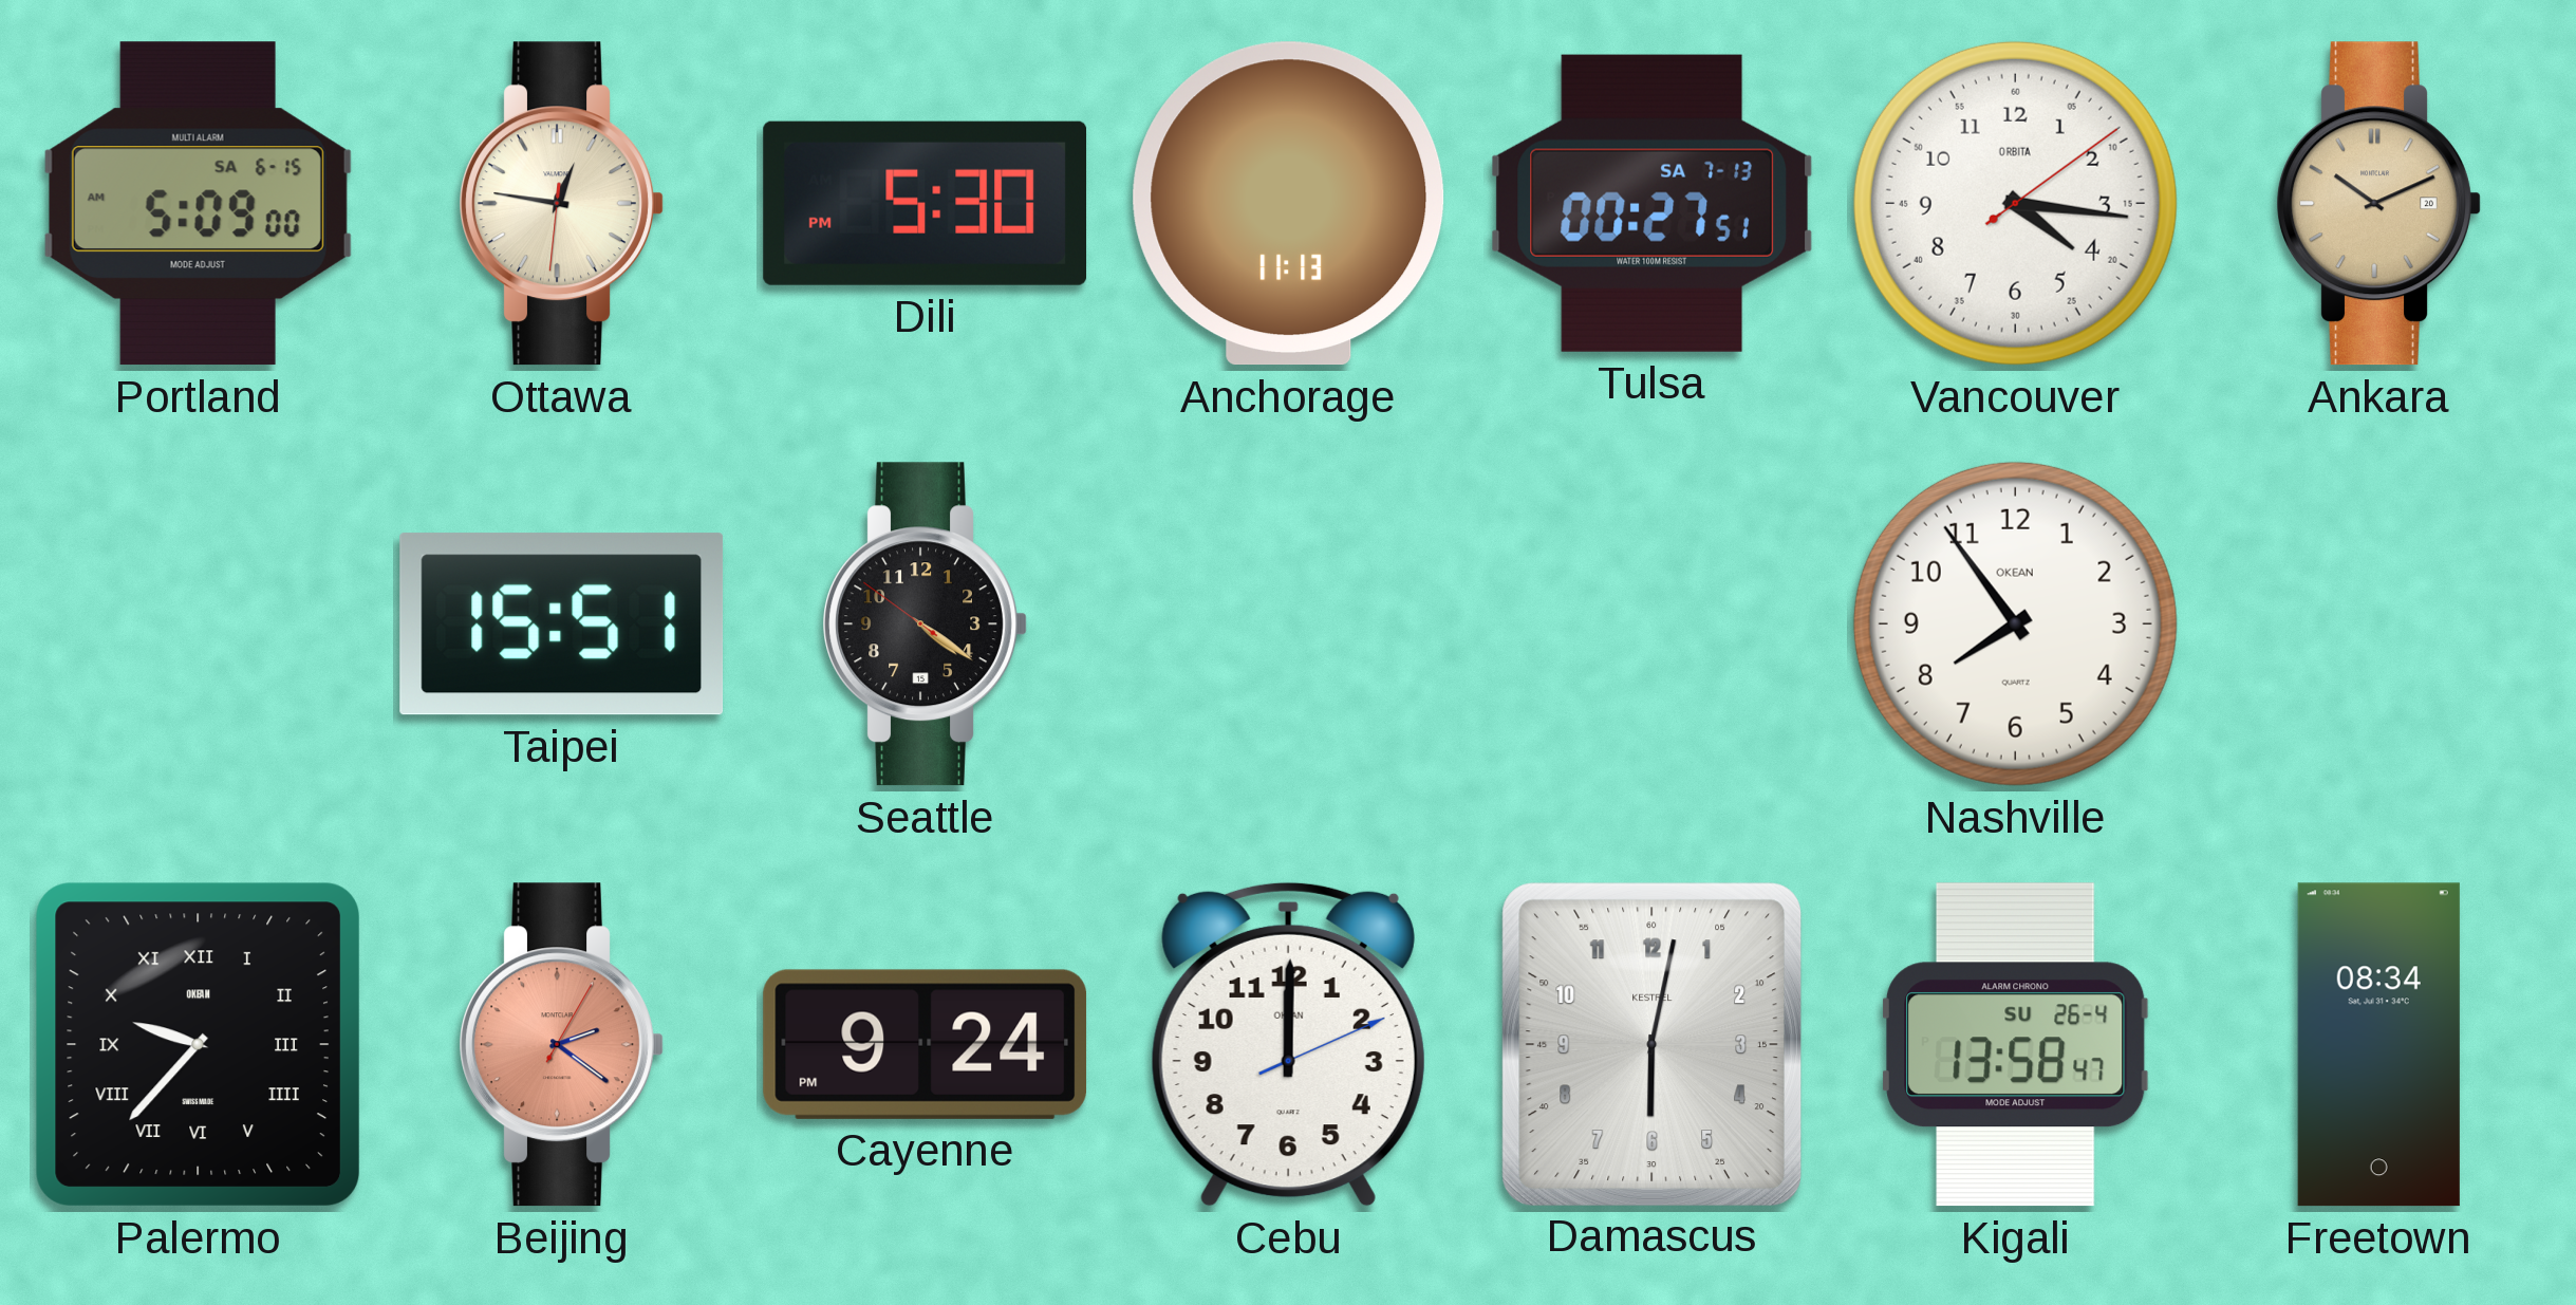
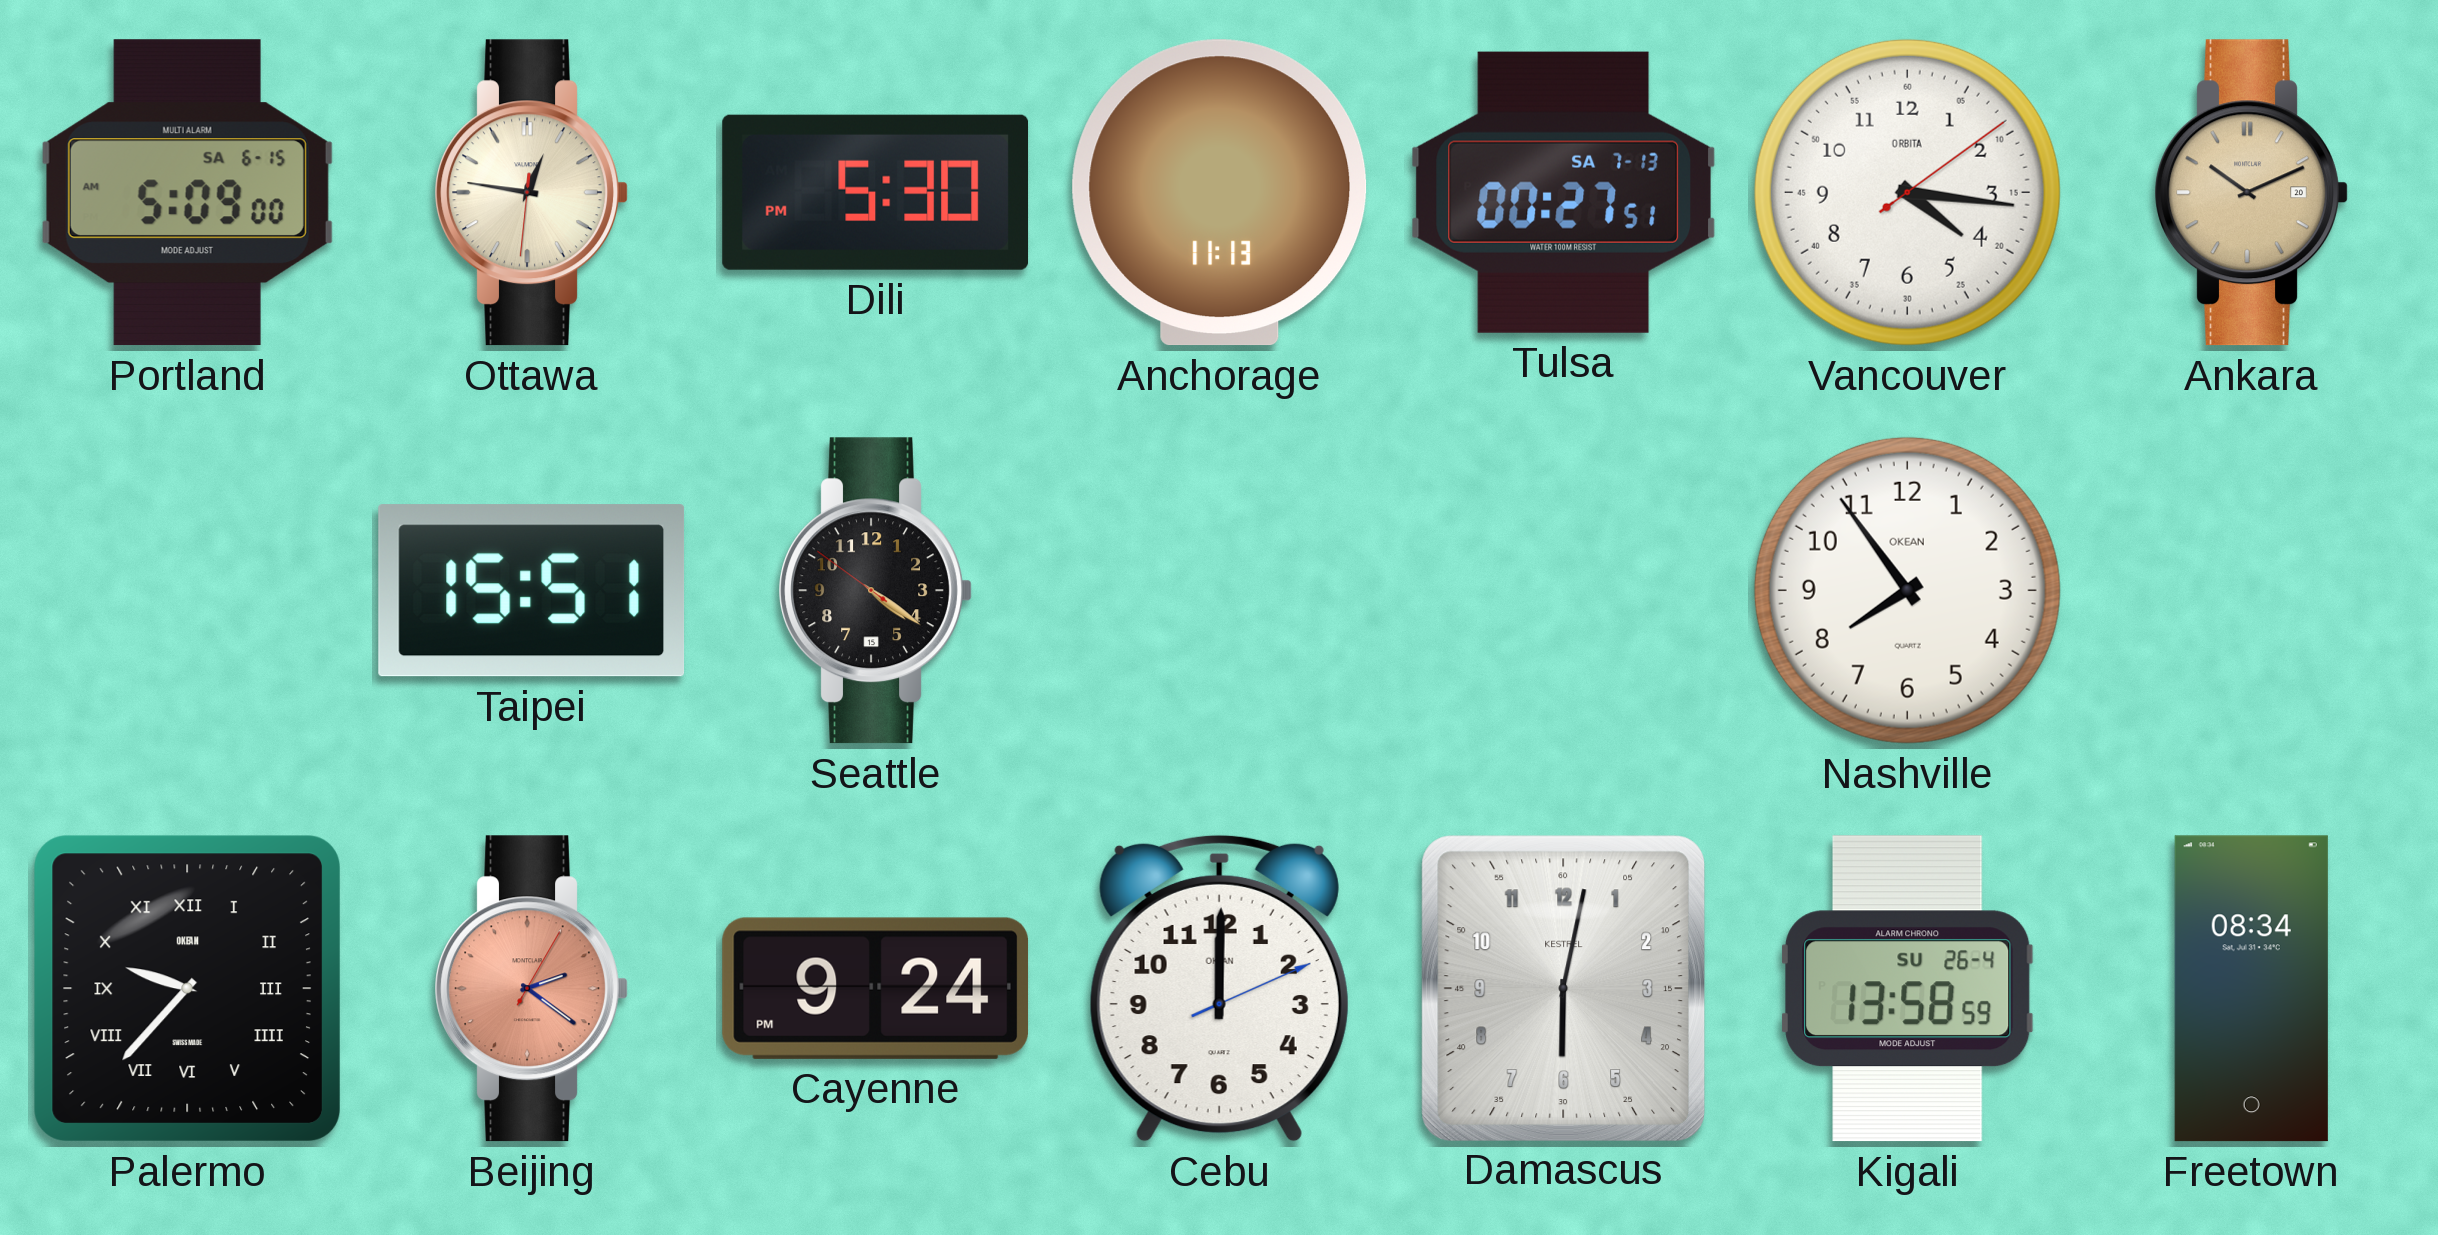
Kigali: 13:58:47 -> 13:58:59 (1908, 989)
